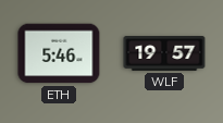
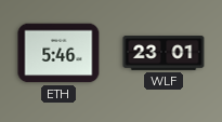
WLF: 19:57 -> 23:01 (164, 54)
